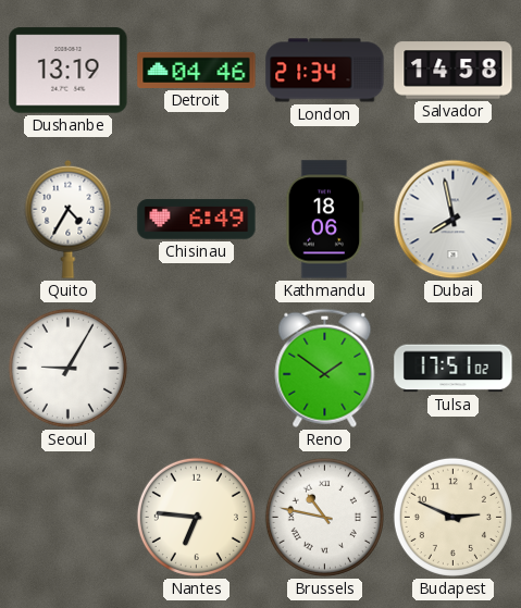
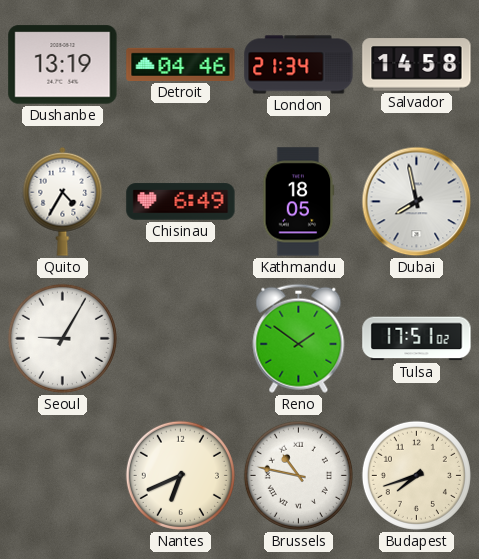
Kathmandu: 18:06 -> 18:05 (299, 202)
Nantes: 6:46 -> 6:41 (180, 475)
Budapest: 2:49 -> 7:42 (416, 475)
